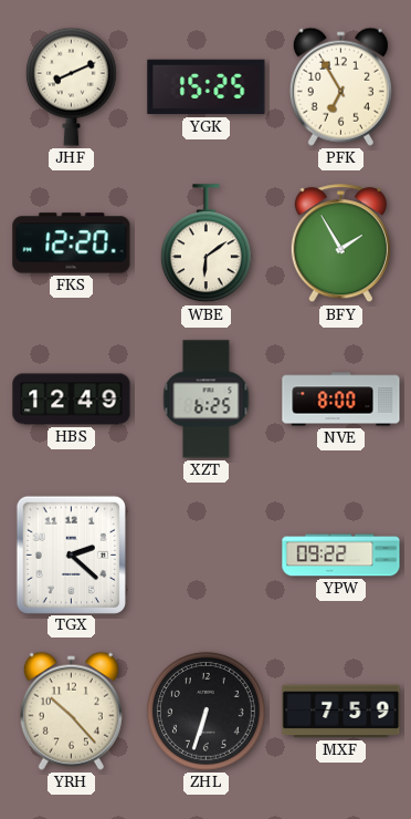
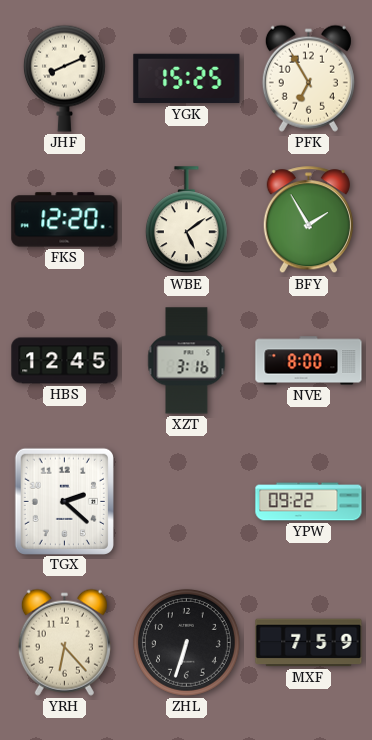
WBE: 6:09 -> 5:09 (186, 220)
HBS: 12:49 -> 12:45 (65, 361)
XZT: 6:25 -> 3:16 (187, 361)
YRH: 10:23 -> 6:23 (64, 642)
